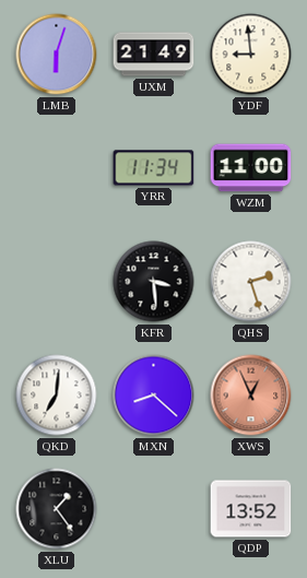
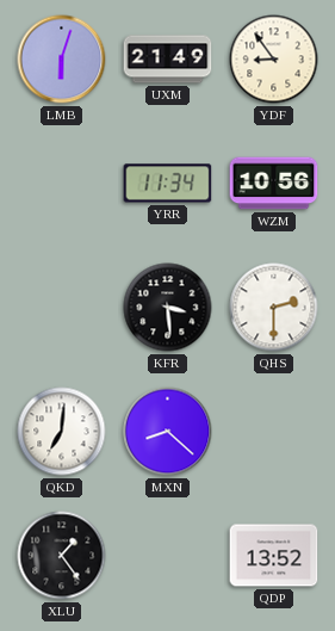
YDF: 8:59 -> 8:54 (274, 60)
WZM: 11:00 -> 10:56 (274, 184)
QHS: 2:27 -> 2:30 (274, 308)
XWS: 12:56 -> none (251, 396)
